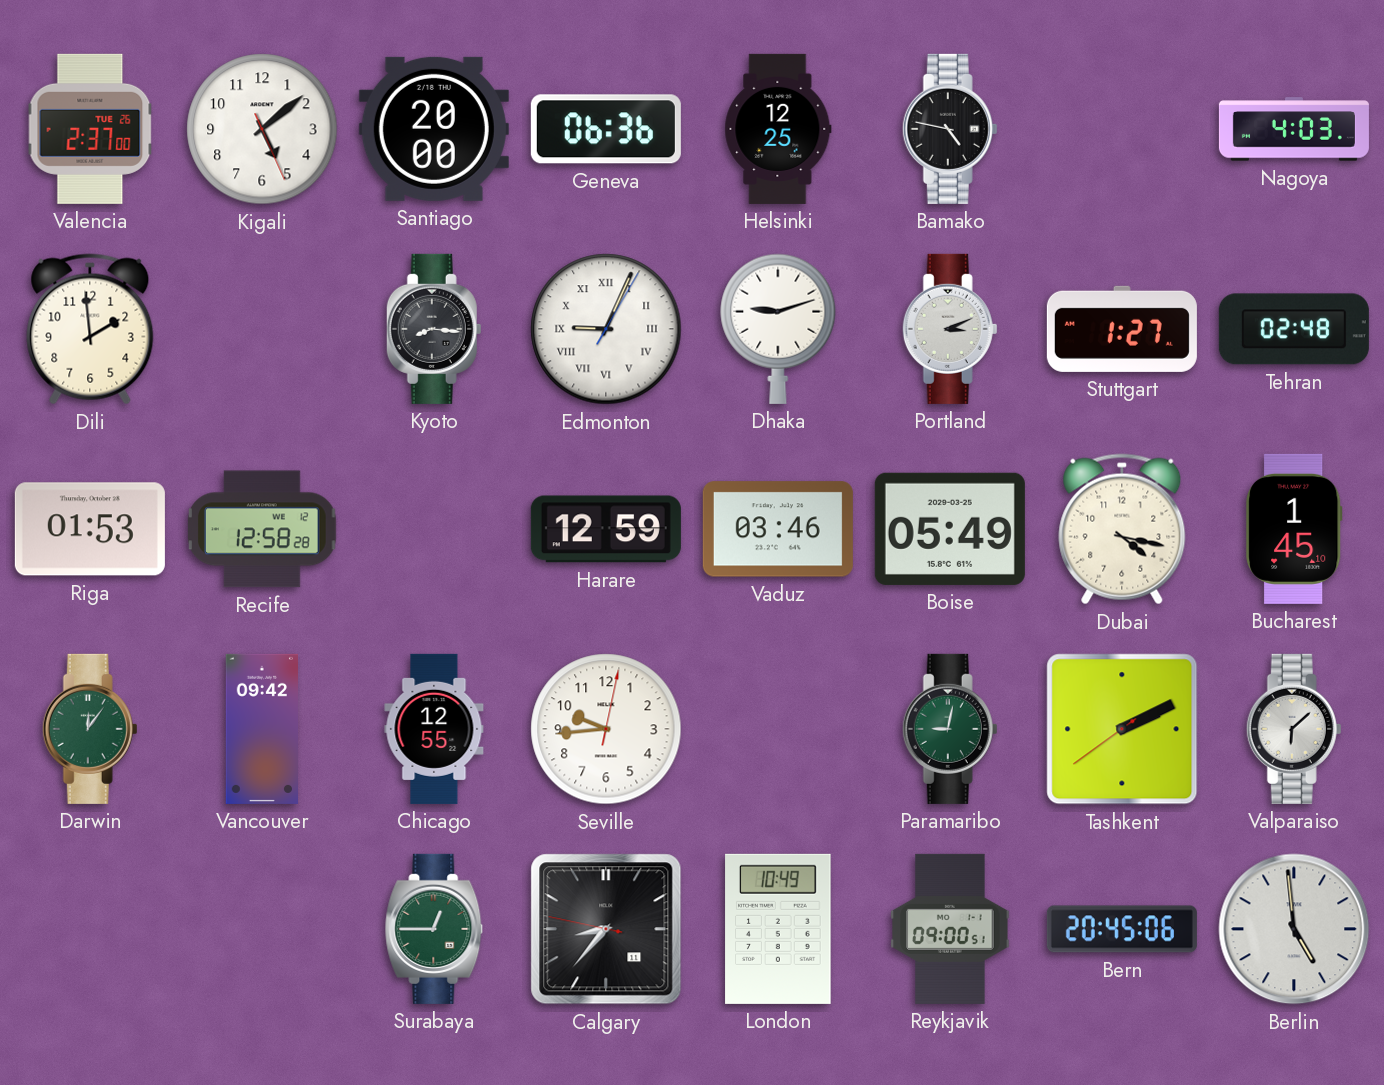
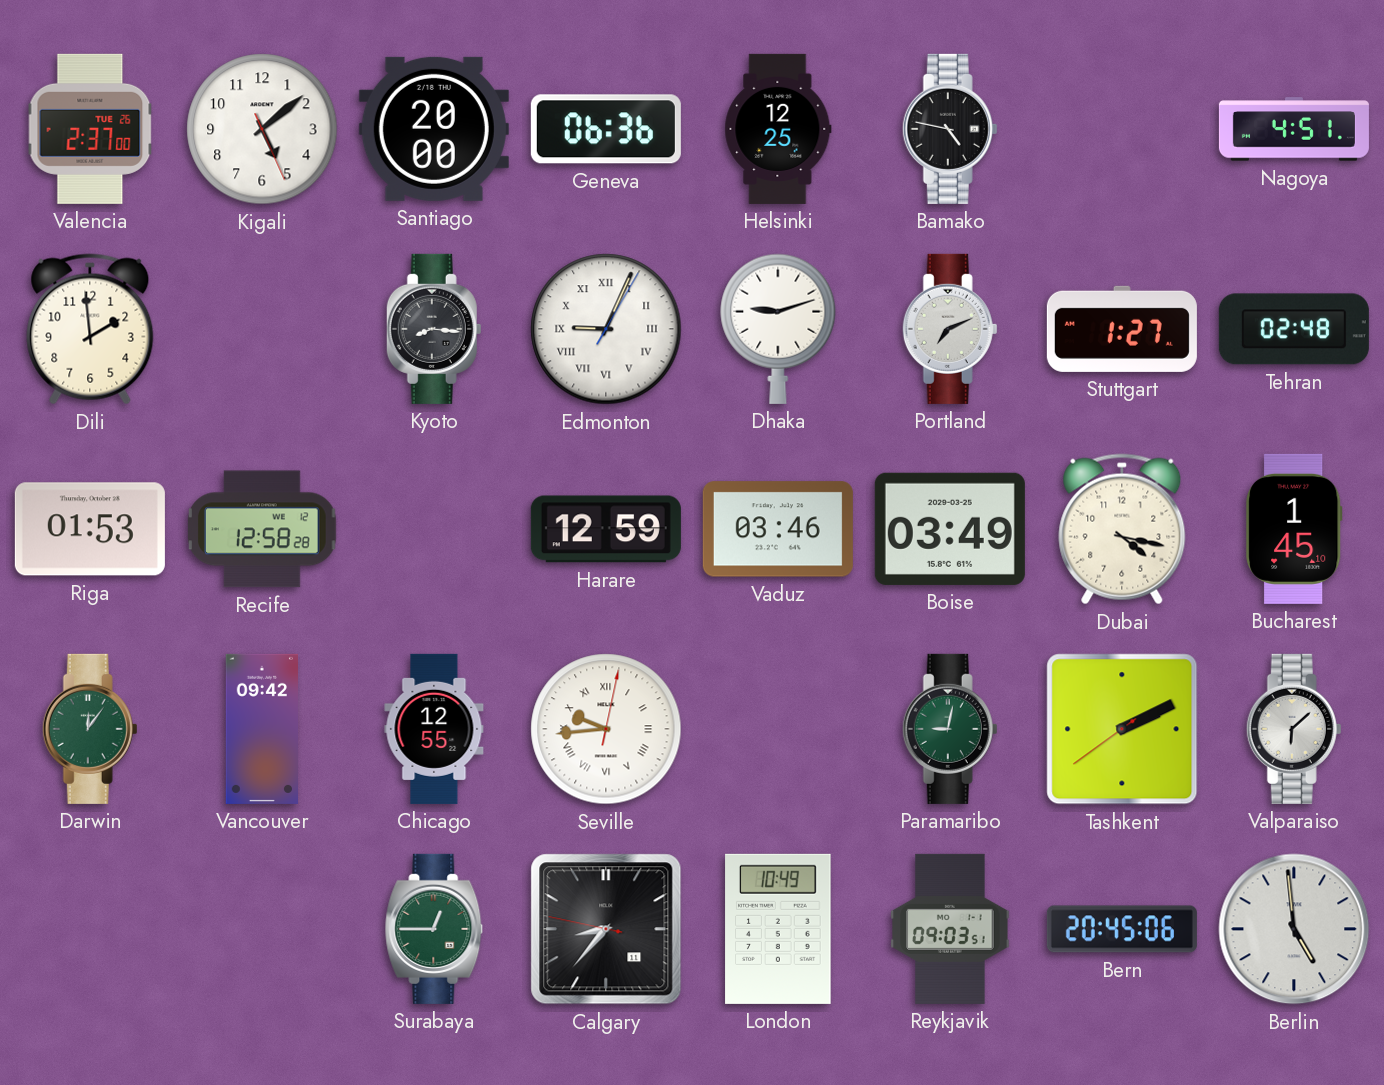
Nagoya: 4:03 -> 4:51 (1294, 129)
Portland: 3:11 -> 7:11 (950, 329)
Boise: 05:49 -> 03:49 (950, 529)
Seville numerals: Arabic -> Roman (606, 729)
Reykjavik: 09:00 -> 09:03 (950, 929)
